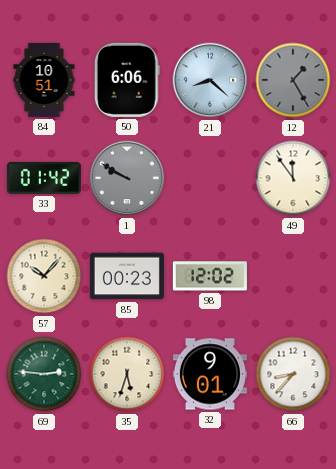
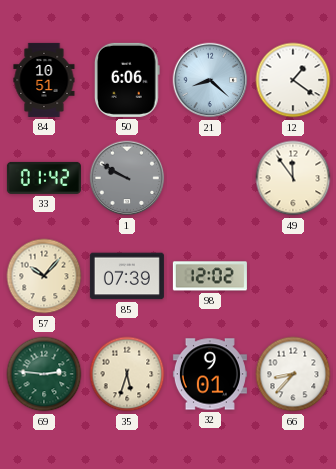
12: 1:25 -> 1:21 (293, 80)
12 dial: grey -> white (293, 80)
85: 00:23 -> 07:39 (127, 276)
